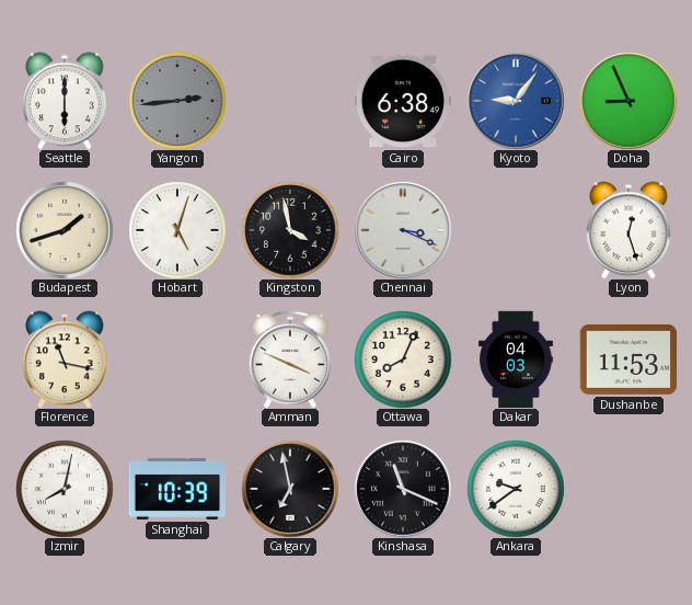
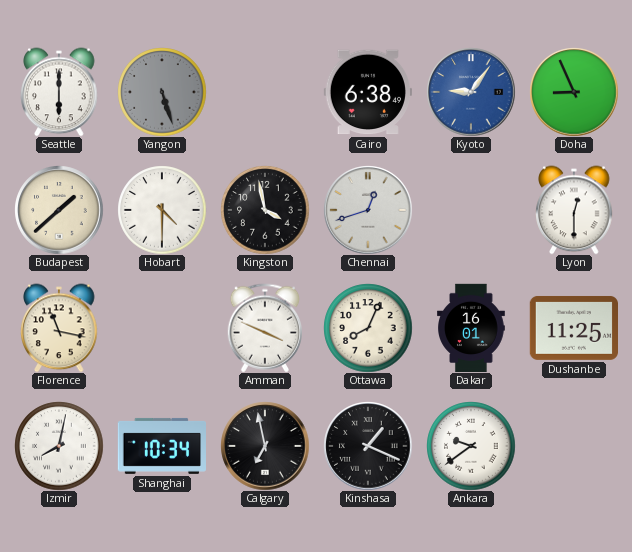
Yangon: 2:44 -> 5:27 (162, 92)
Budapest: 1:42 -> 1:38 (59, 210)
Hobart: 5:03 -> 4:30 (162, 210)
Chennai: 3:19 -> 12:42 (368, 210)
Lyon: 12:27 -> 12:30 (574, 210)
Dakar: 04:03 -> 16:01 (472, 328)
Dushanbe: 11:53 -> 11:25 (573, 328)
Shanghai: 10:39 -> 10:34 (161, 446)
Kinshasa: 11:19 -> 1:19 (368, 446)
